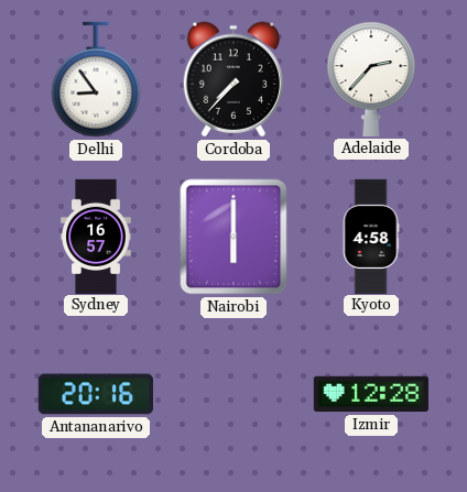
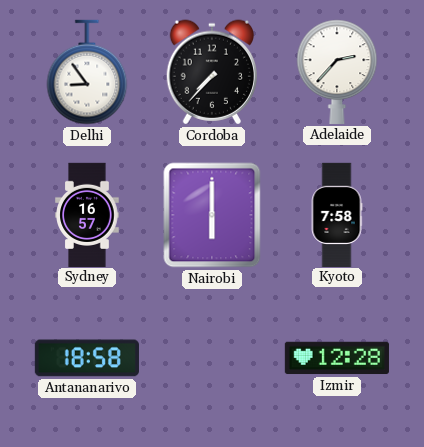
Kyoto: 4:58 -> 7:58 (337, 214)
Antananarivo: 20:16 -> 18:58 (87, 358)
